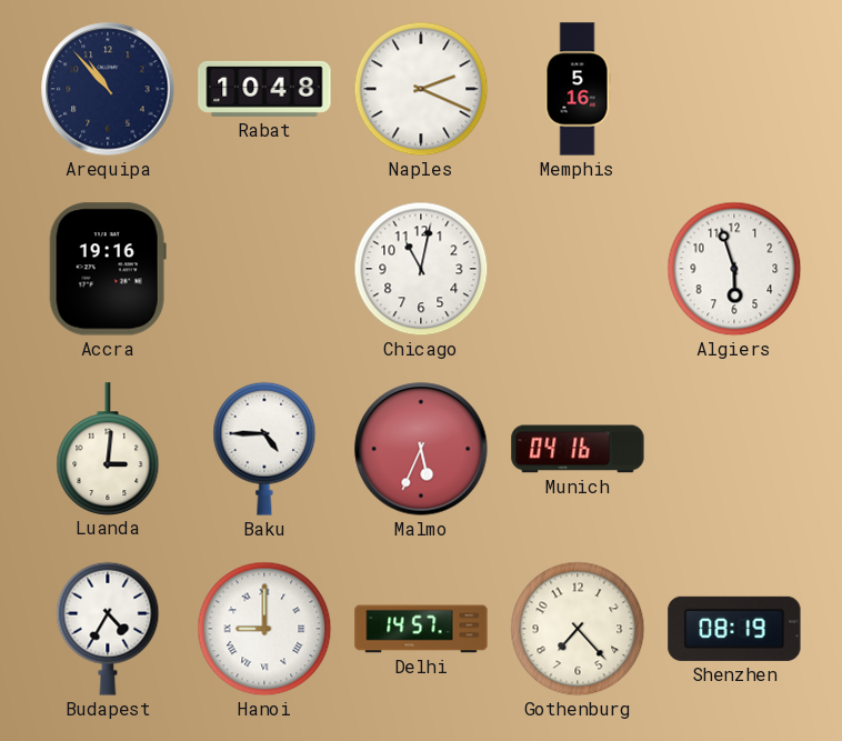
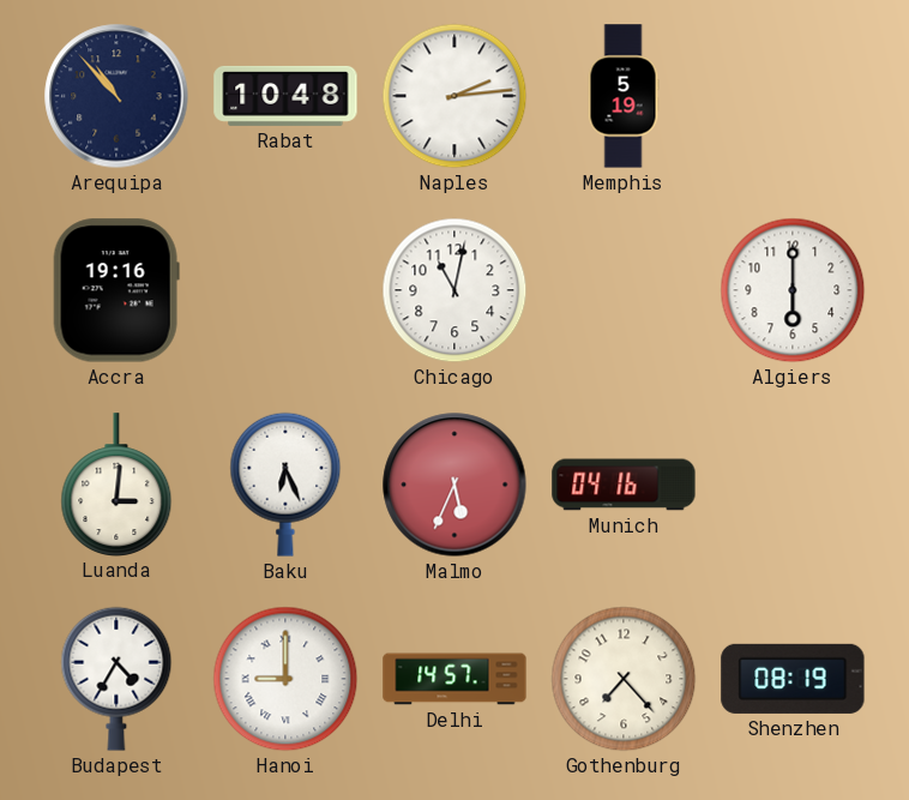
Naples: 2:19 -> 2:14 (454, 96)
Memphis: 5:16 -> 5:19 (624, 96)
Algiers: 5:57 -> 6:00 (793, 290)
Baku: 4:45 -> 6:26 (285, 485)
